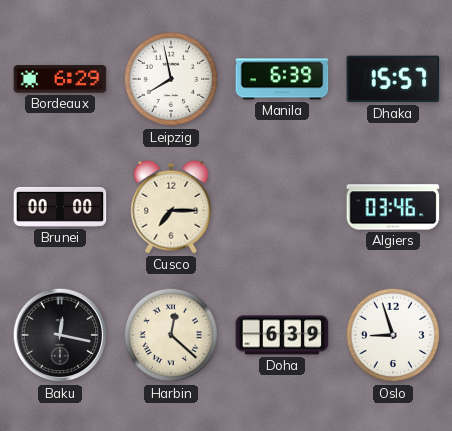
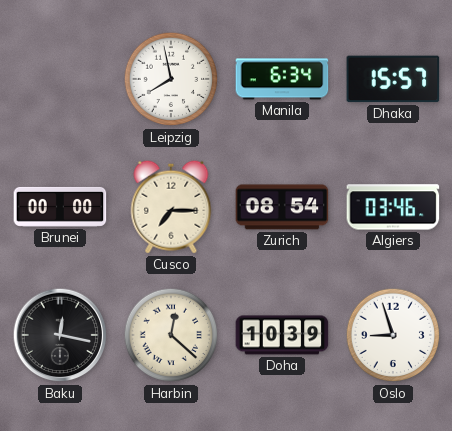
Bordeaux: 6:29 -> none (60, 79)
Manila: 6:39 -> 6:34 (282, 79)
Zurich: none -> 08:54 (282, 207)
Doha: 6:39 -> 10:39 (282, 335)
